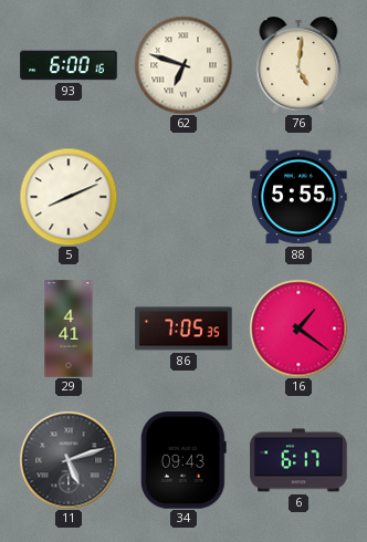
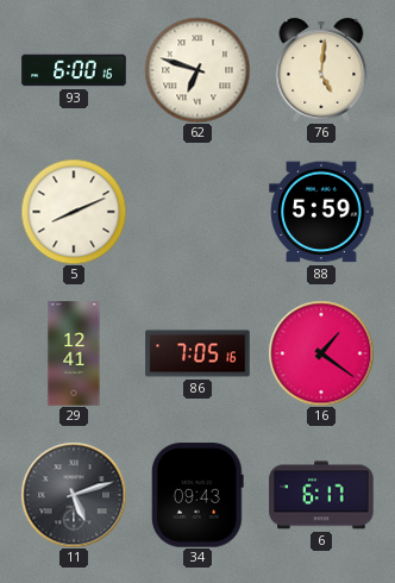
88: 5:55 -> 5:59 (321, 212)
29: 4:41 -> 12:41 (74, 353)
86: 7:05:35 -> 7:05:16 (197, 353)
